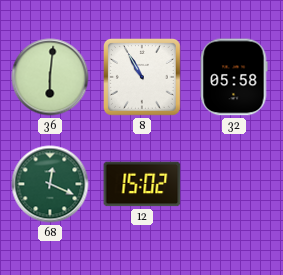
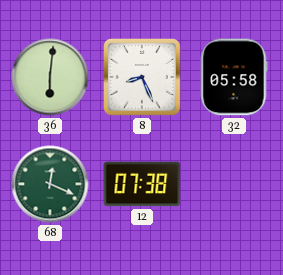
8: 10:55 -> 8:26 (143, 78)
12: 15:02 -> 07:38 (142, 184)
